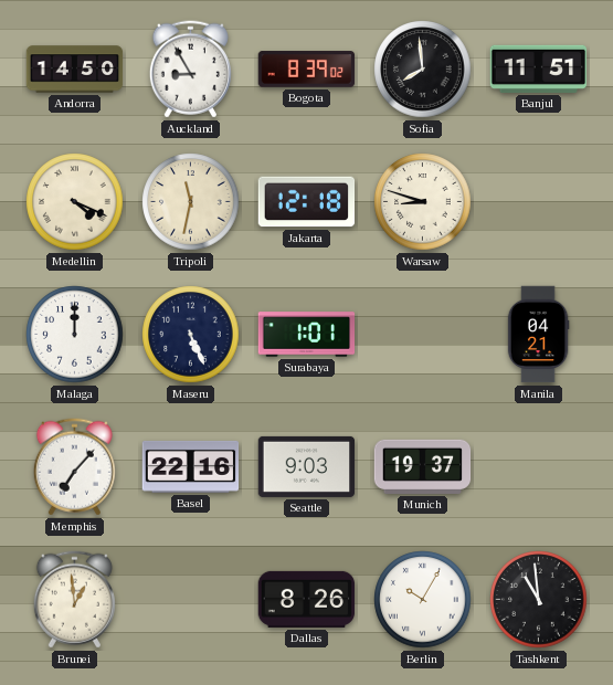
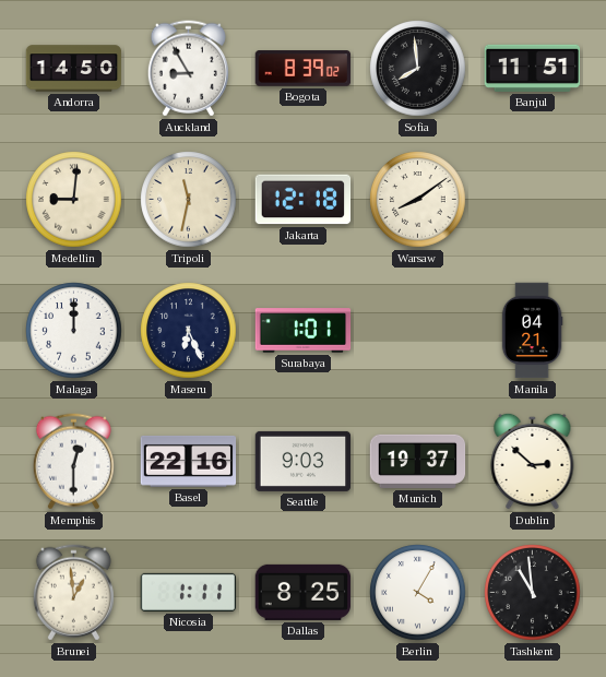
Medellin: 4:19 -> 9:01 (74, 200)
Warsaw: 8:48 -> 8:09 (418, 200)
Maseru: 5:26 -> 6:26 (189, 331)
Memphis: 7:07 -> 12:30 (73, 462)
Dublin: none -> 2:52 (533, 461)
Nicosia: none -> 1:11 (189, 592)
Dallas: 8:26 -> 8:25 (304, 592)
Berlin: 10:05 -> 4:05 (418, 593)
